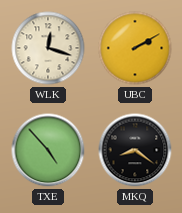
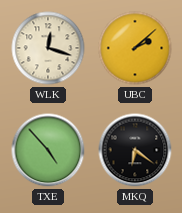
UBC: 2:10 -> 2:08 (135, 48)
MKQ: 8:21 -> 6:21 (135, 150)
